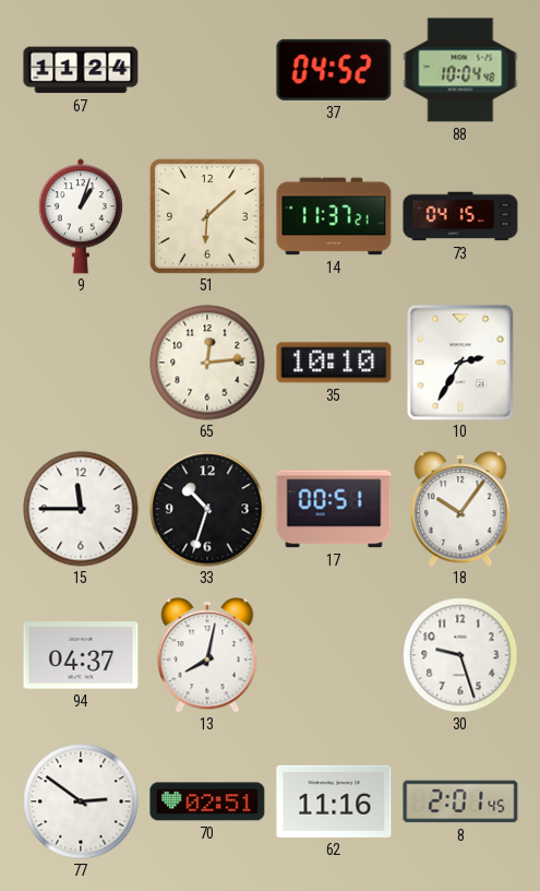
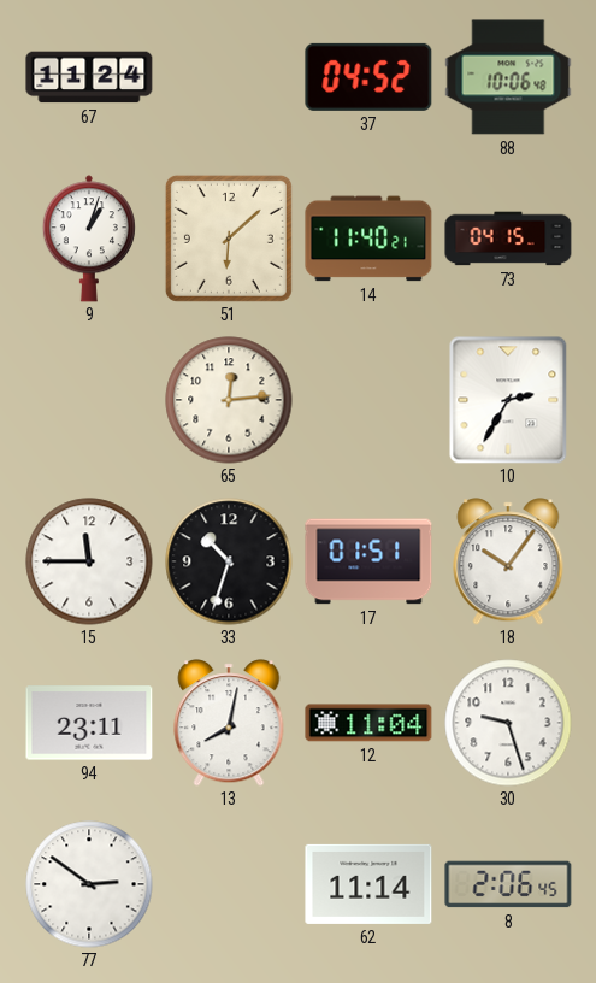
88: 10:04 -> 10:06 (508, 77)
14: 11:37 -> 11:40 (368, 239)
35: 10:10 -> none (334, 363)
17: 00:51 -> 01:51 (368, 561)
94: 04:37 -> 23:11 (89, 723)
12: none -> 11:04 (368, 723)
70: 02:51 -> none (207, 801)
62: 11:16 -> 11:14 (368, 884)
8: 2:01 -> 2:06 (508, 884)
